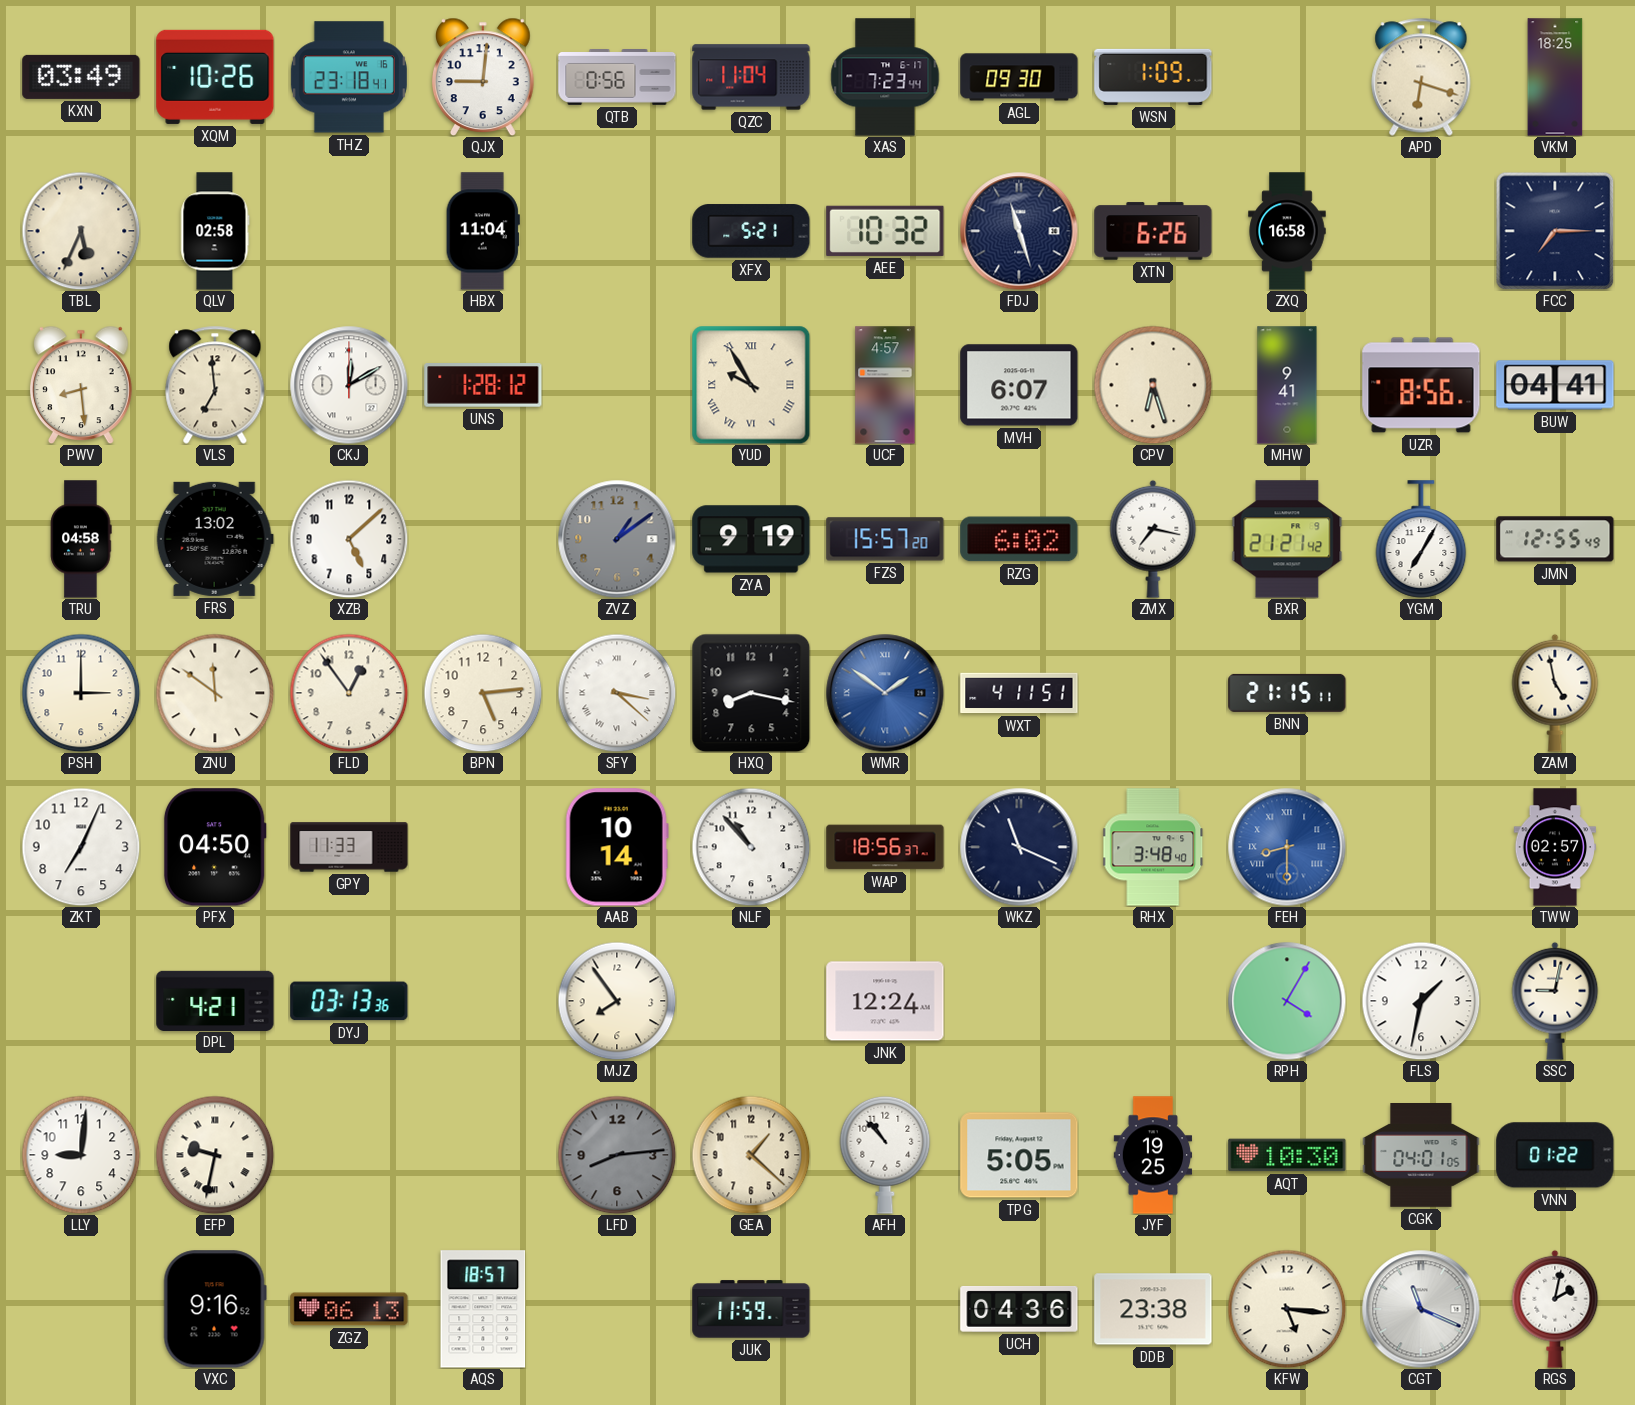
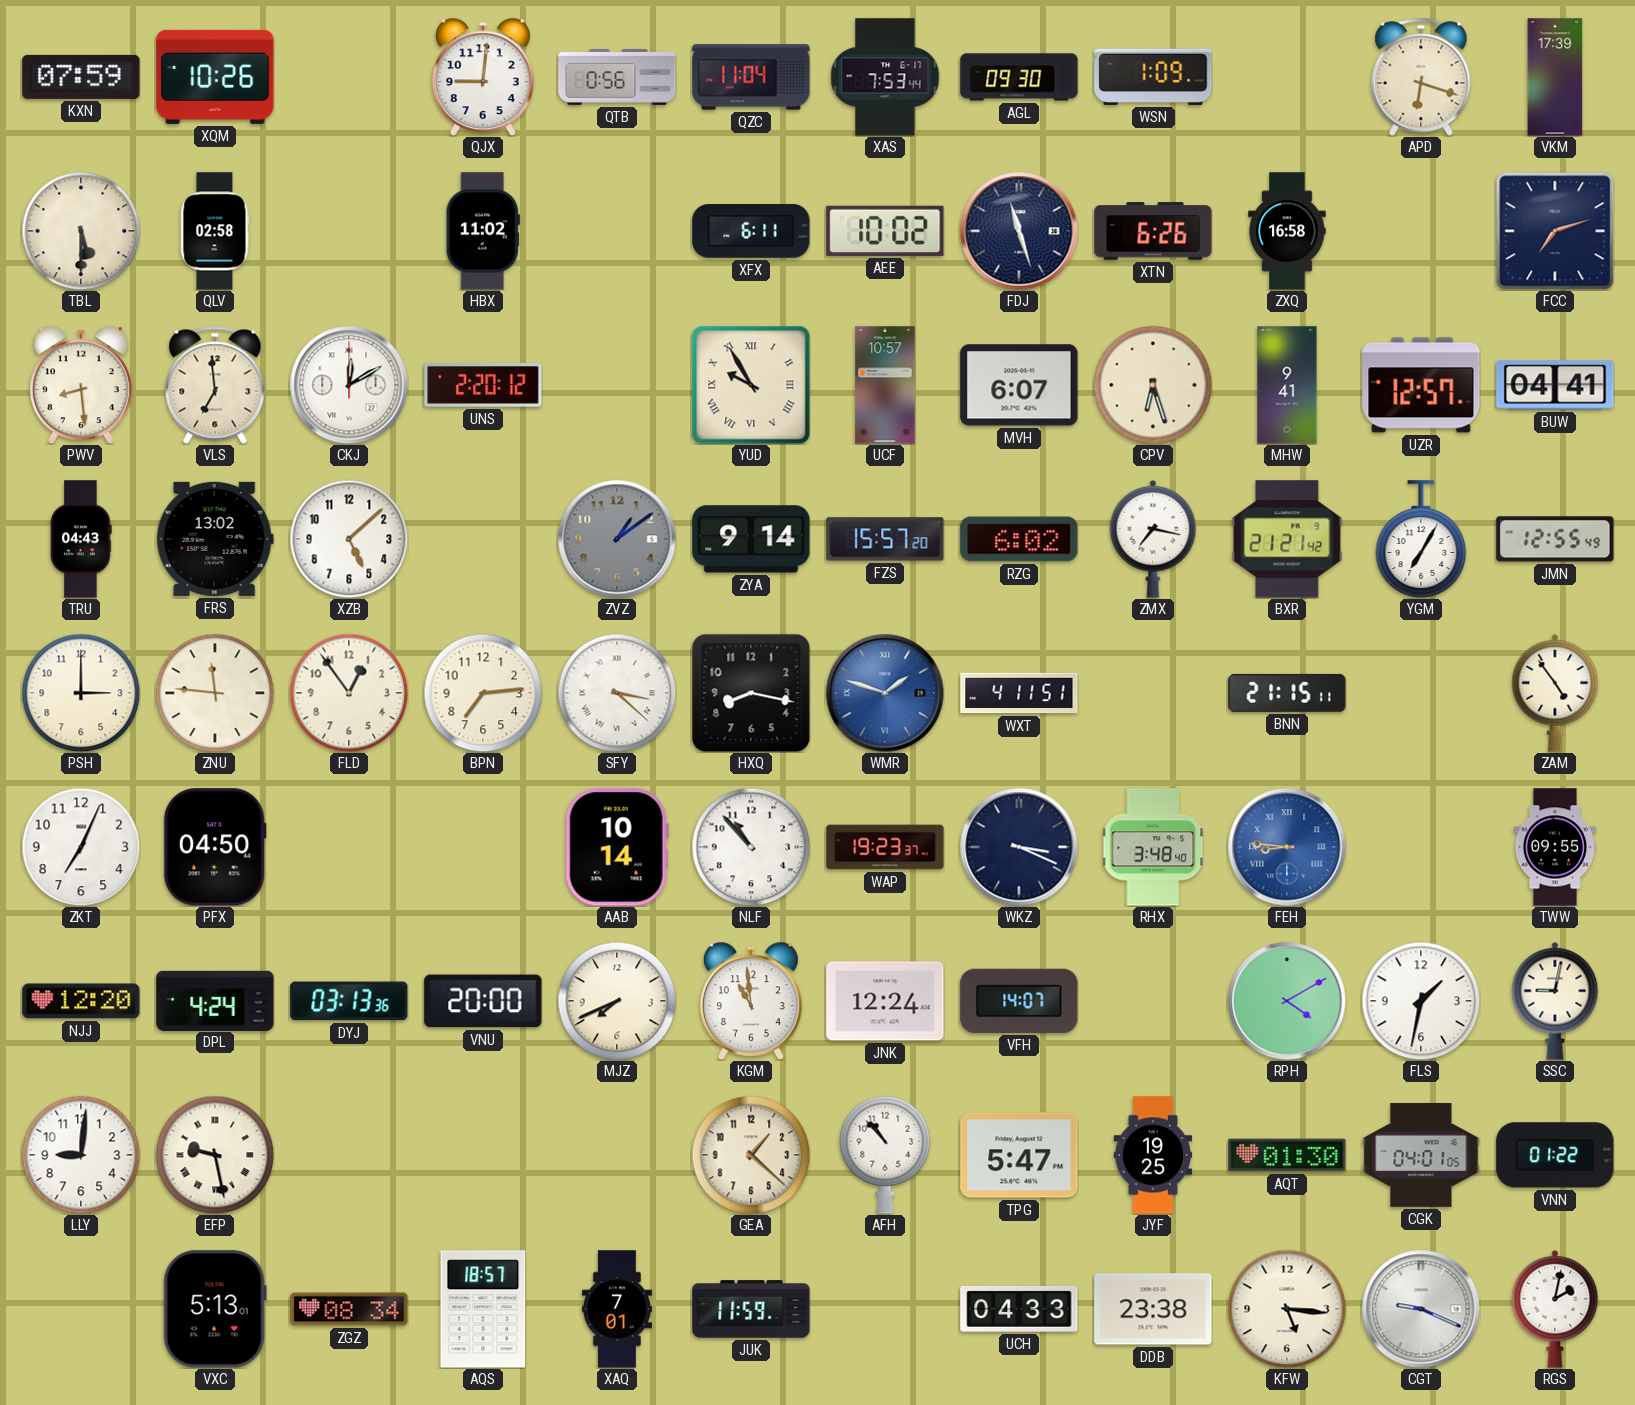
KXN: 03:49 -> 07:59 (81, 77)
THZ: 23:18 -> none (349, 77)
XAS: 7:23 -> 7:53 (885, 77)
VKM: 18:25 -> 17:39 (1555, 77)
TBL: 5:34 -> 5:30 (81, 231)
HBX: 11:04 -> 11:02 (483, 231)
XFX: 5:21 -> 6:11 (751, 231)
AEE: 10:32 -> 10:02 (885, 231)
FCC: 7:15 -> 7:12 (1555, 231)
UNS: 1:28 -> 2:20 (483, 386)
UCF: 4:57 -> 10:57 (885, 385)
UZR: 8:56 -> 12:57 (1421, 385)
TRU: 04:58 -> 04:43 (81, 539)
ZYA: 9:19 -> 9:14 (751, 539)
ZNU: 11:51 -> 11:46 (215, 693)
BPN: 5:14 -> 7:14 (483, 693)
WMR: 1:51 -> 1:48 (885, 693)
ZAM: 4:58 -> 4:54 (1555, 693)
GPY: 11:33 -> none (349, 847)
WAP: 18:56 -> 19:23 (885, 847)
WKZ: 11:19 -> 3:19 (1019, 847)
FEH: 8:30 -> 8:46 (1287, 847)
TWW: 02:57 -> 09:55 (1555, 847)
NJJ: none -> 12:20 (81, 1001)
DPL: 4:21 -> 4:24 (215, 1000)
VNU: none -> 20:00 (483, 1001)
MJZ: 7:54 -> 7:41 (617, 1001)
KGM: none -> 10:59 (751, 1001)
VFH: none -> 14:07 (1019, 1001)
RPH: 4:05 -> 4:10 (1287, 1001)
EFP: 9:32 -> 9:28 (215, 1155)
LFD: 8:14 -> none (617, 1155)
TPG: 5:05 -> 5:47 (1019, 1155)
AQT: 10:30 -> 01:30 (1287, 1155)
VXC: 9:16 -> 5:13 (215, 1309)
ZGZ: 06:13 -> 08:34 (349, 1309)
XAQ: none -> 7:01 (617, 1309)
UCH: 04:36 -> 04:33 (1019, 1309)
CGT: 11:19 -> 9:19 (1421, 1309)
